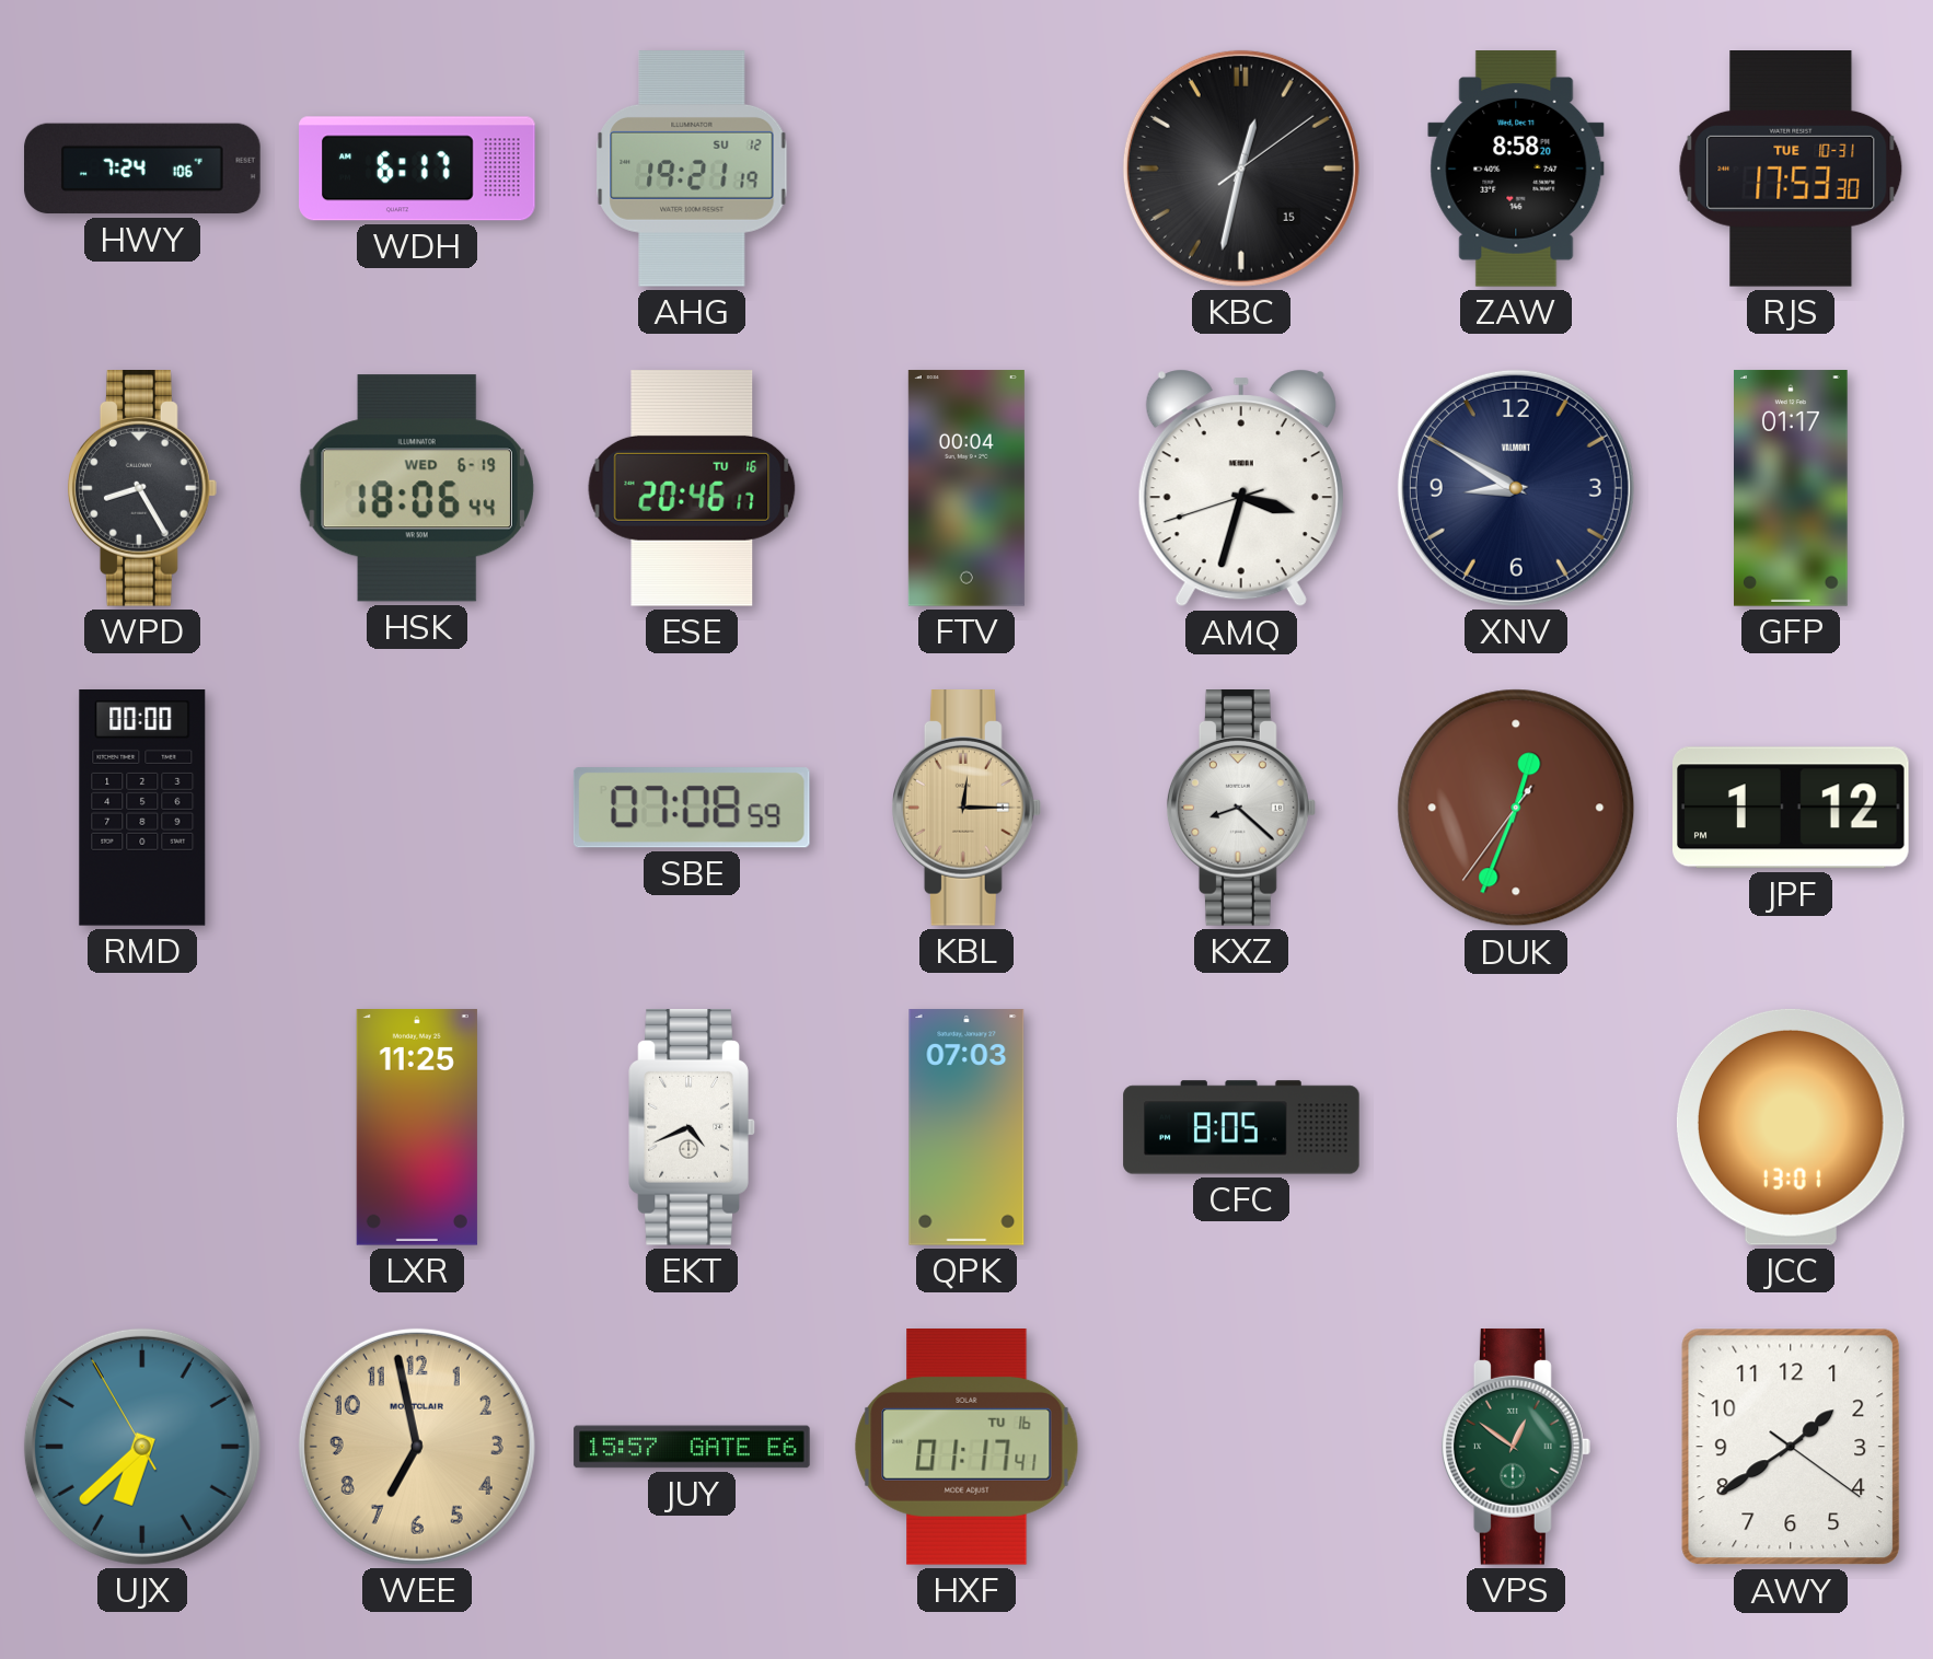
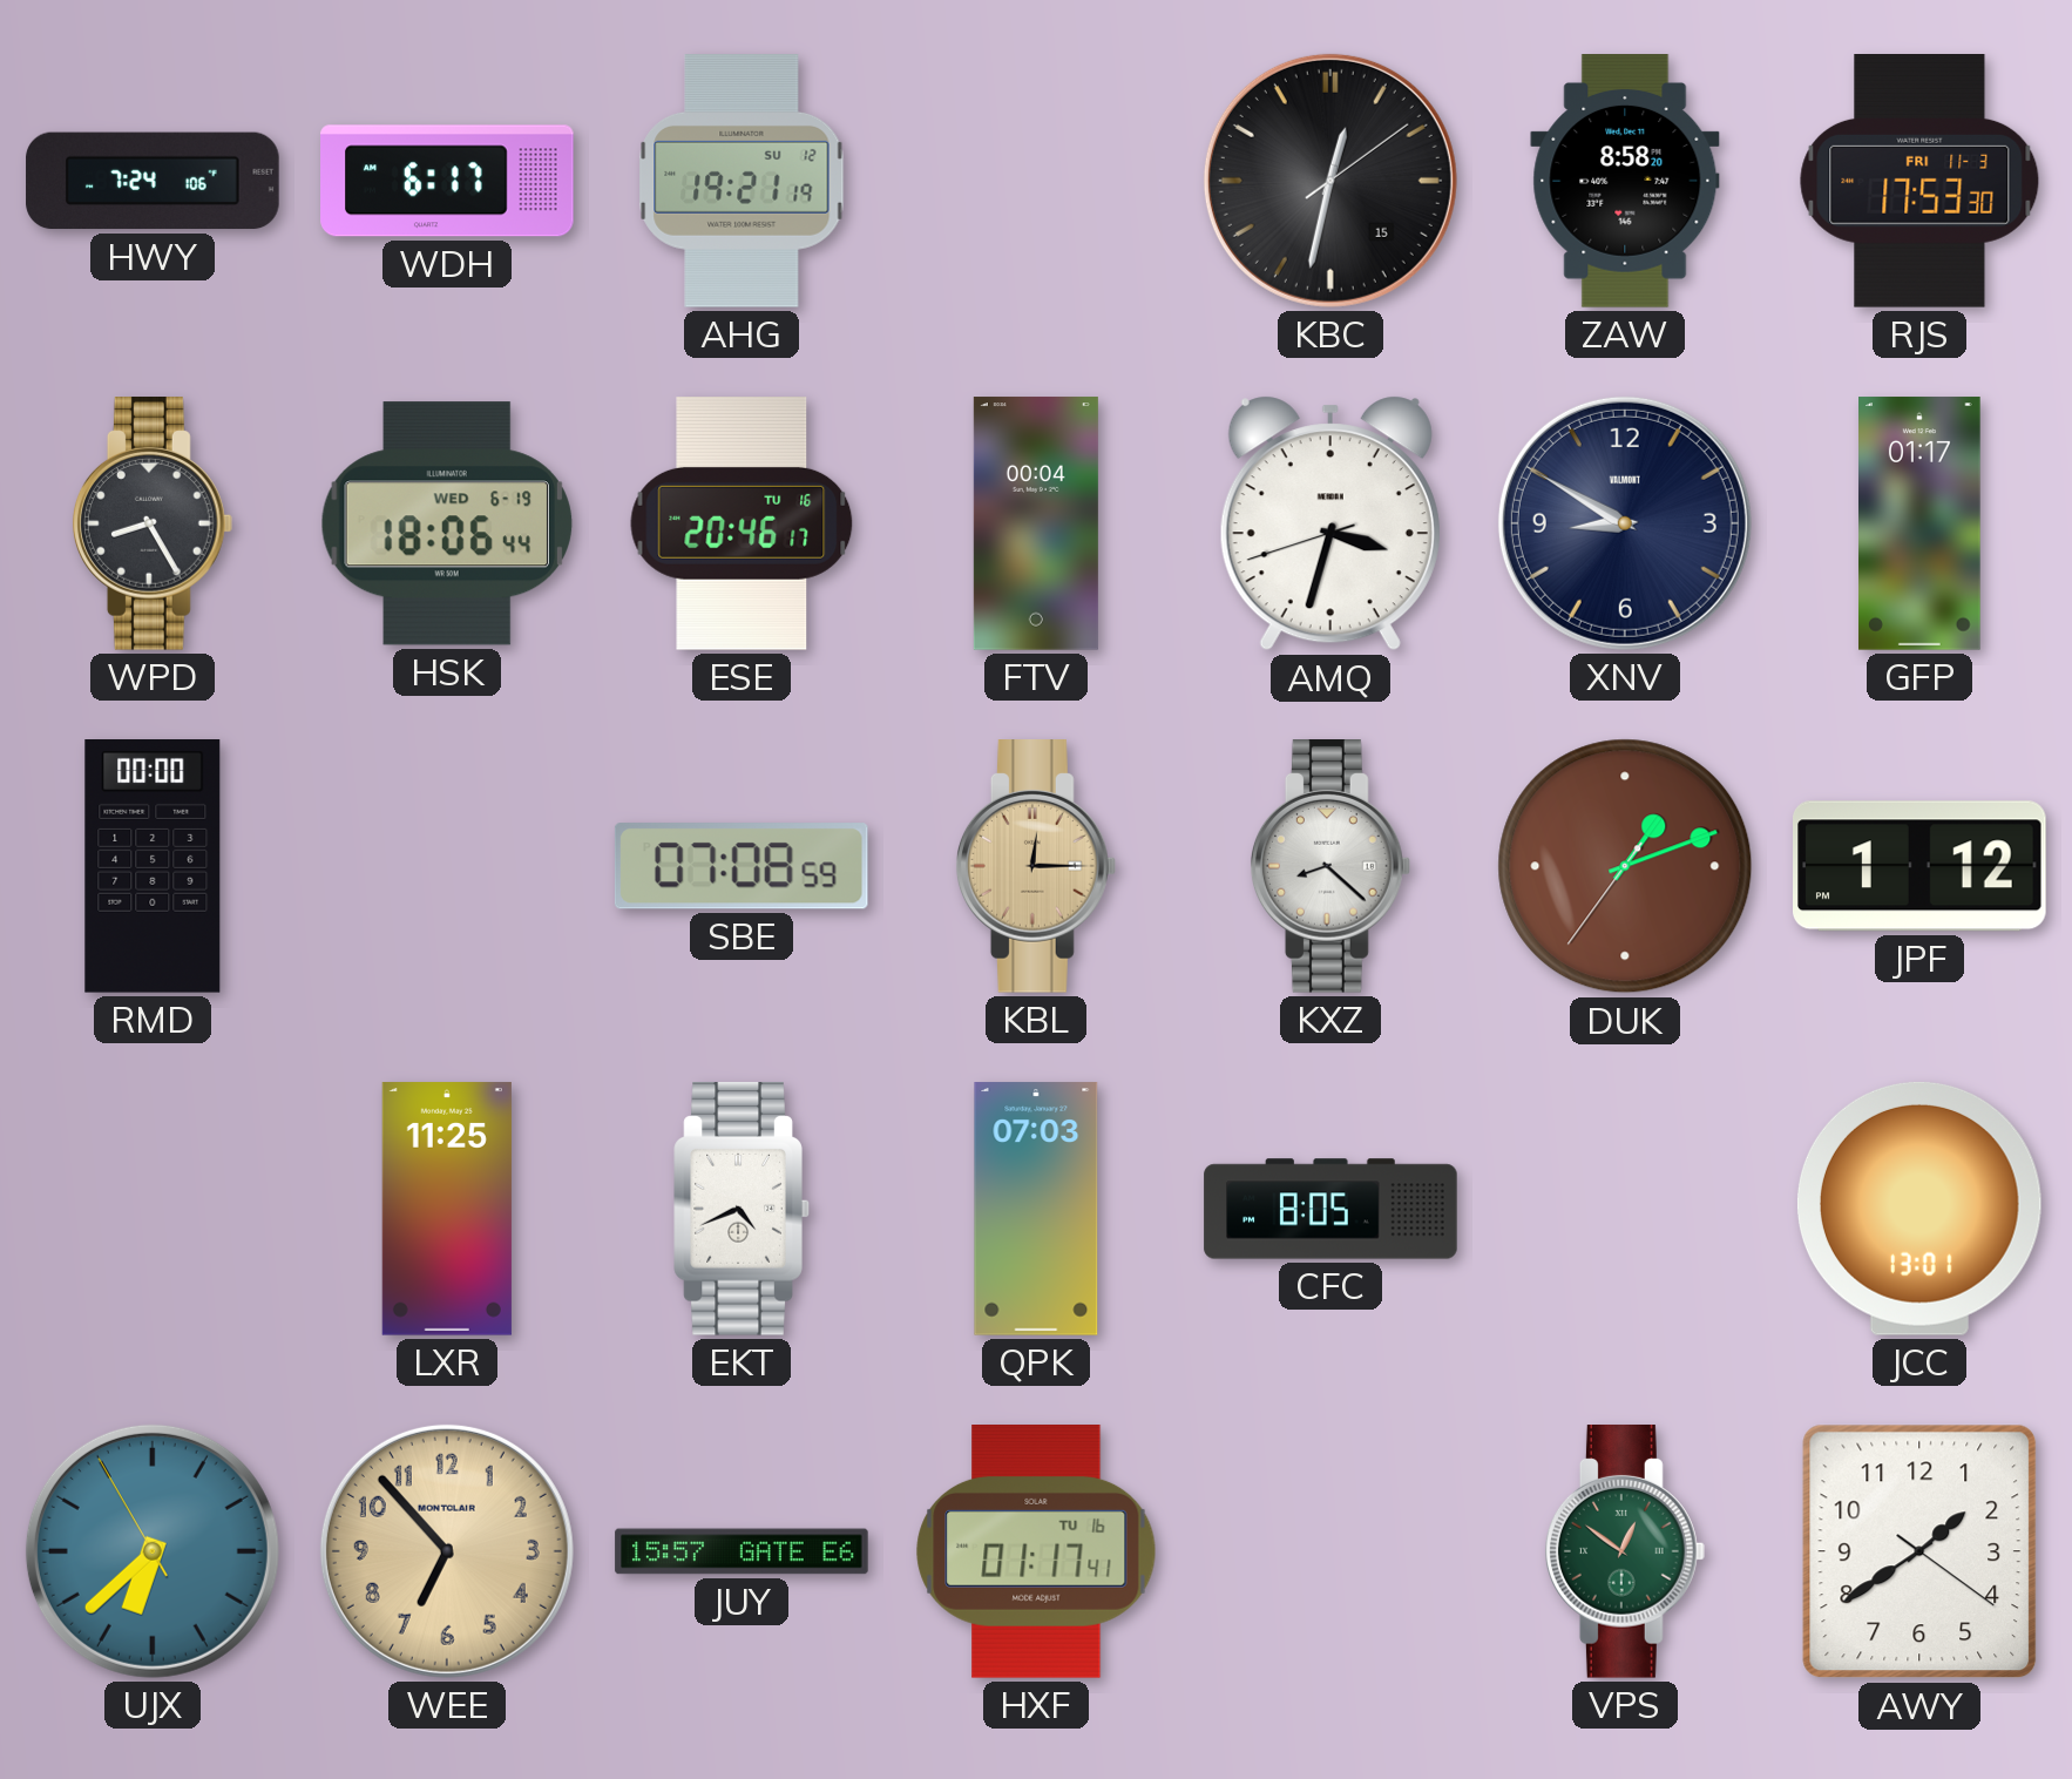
RJS date: TUE 10-31 -> FRI 11-3 (1919, 182)
DUK: 12:33 -> 1:11 (1625, 866)
WEE: 6:58 -> 6:53 (447, 1551)
